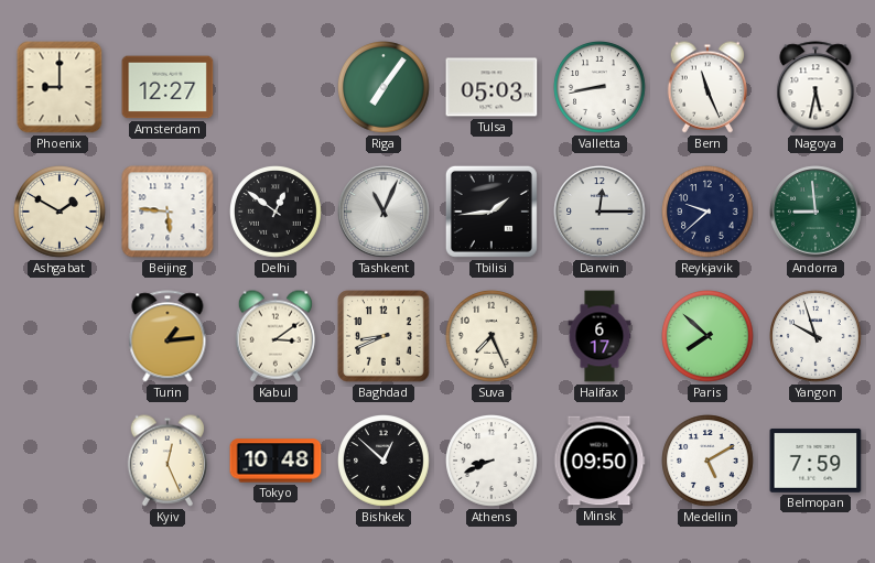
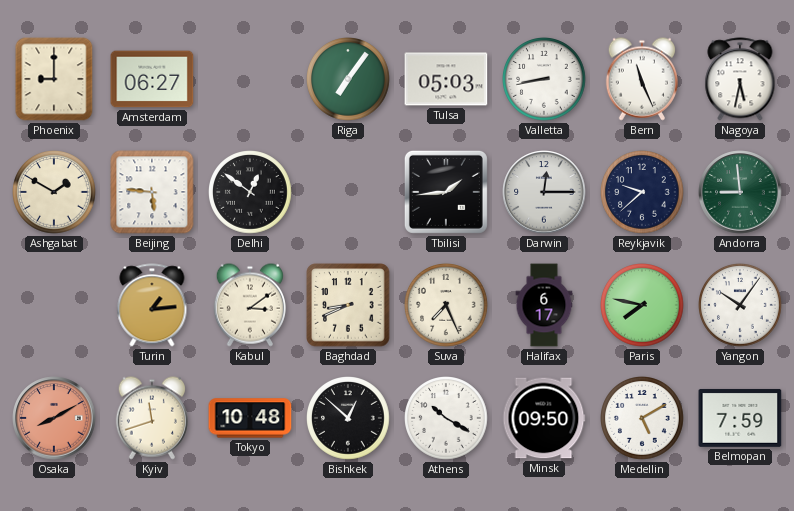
Amsterdam: 12:27 -> 06:27 (152, 79)
Tashkent: 11:04 -> none (384, 212)
Paris: 7:52 -> 7:47 (643, 306)
Yangon: 9:57 -> 10:06 (741, 306)
Osaka: none -> 8:10 (54, 418)
Kyiv: 12:26 -> 11:42 (152, 418)
Athens: 8:41 -> 10:20 (447, 419)
